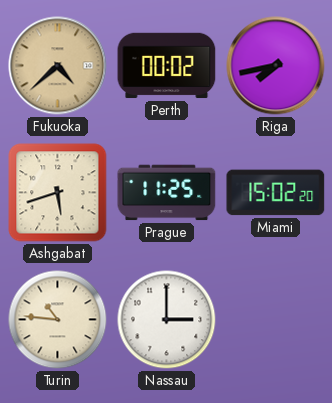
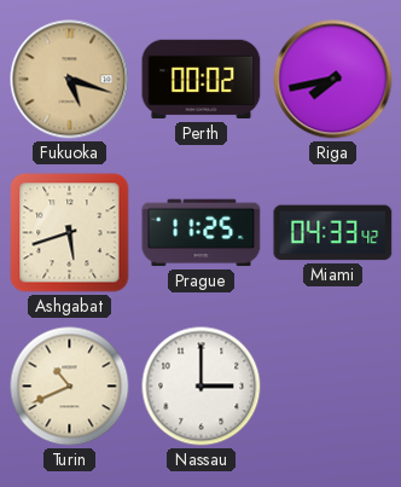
Fukuoka: 4:38 -> 5:18 (70, 80)
Miami: 15:02 -> 04:33 (333, 233)
Turin: 10:46 -> 10:41 (70, 387)
